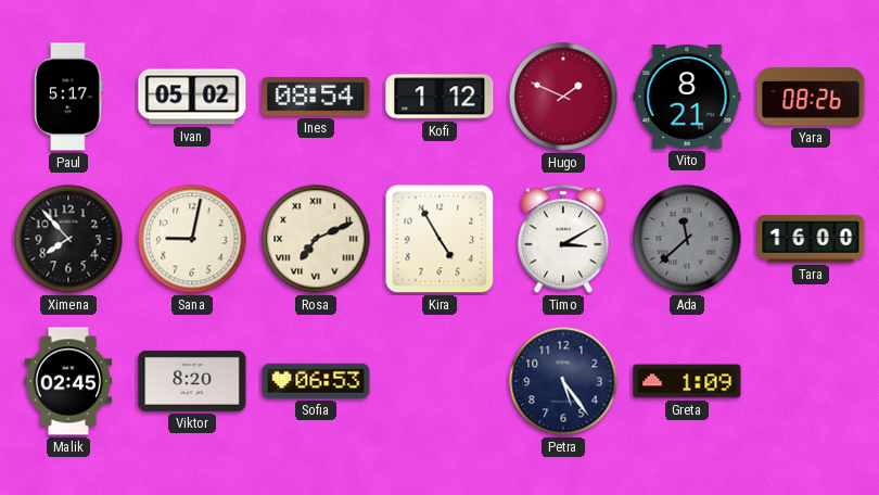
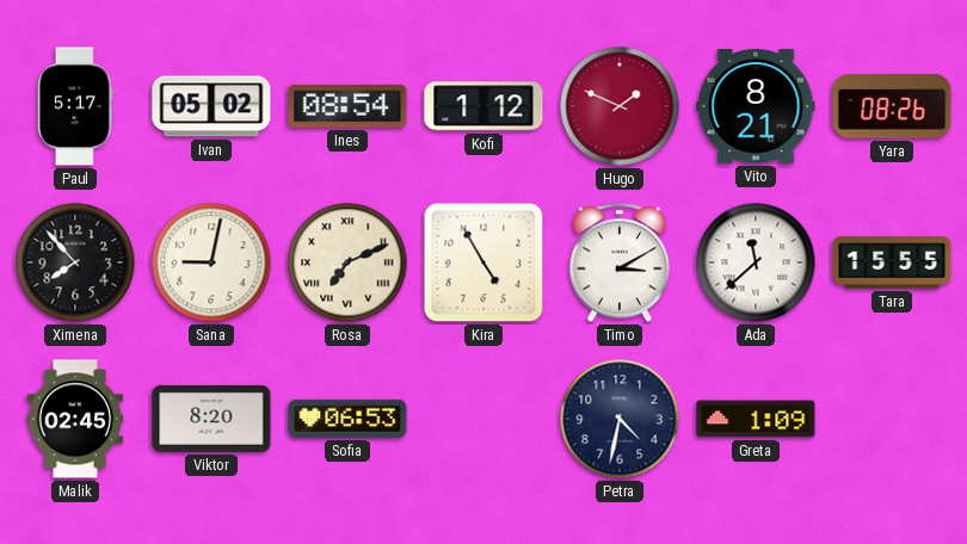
Ada dial: grey -> white (756, 262)
Tara: 16:00 -> 15:55 (892, 262)
Petra: 5:24 -> 4:32 (620, 419)
